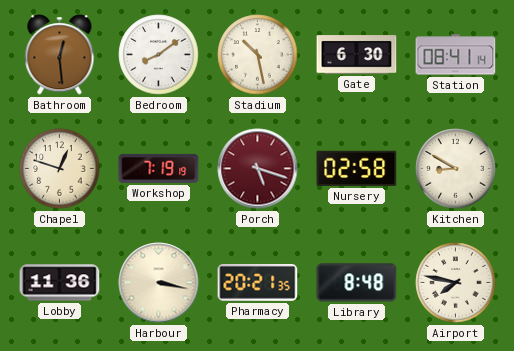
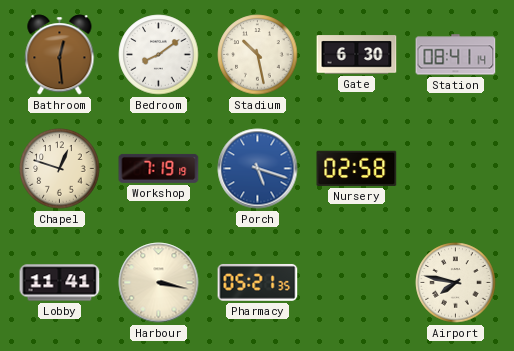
Porch dial: burgundy -> blue (258, 169)
Kitchen: 8:50 -> none (456, 169)
Lobby: 11:36 -> 11:41 (60, 283)
Pharmacy: 20:21 -> 05:21 (258, 283)
Library: 8:48 -> none (357, 283)
